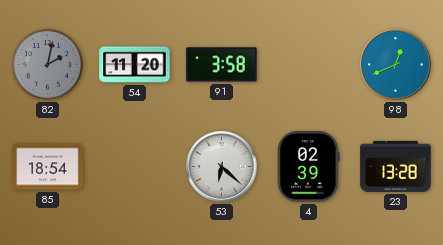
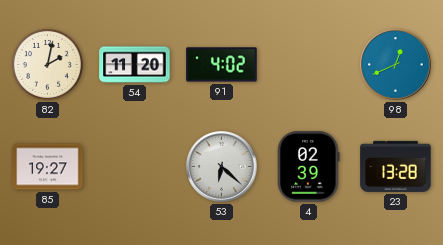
82 dial: grey -> cream (47, 64)
91: 3:58 -> 4:02 (222, 65)
85: 18:54 -> 19:27 (48, 167)
